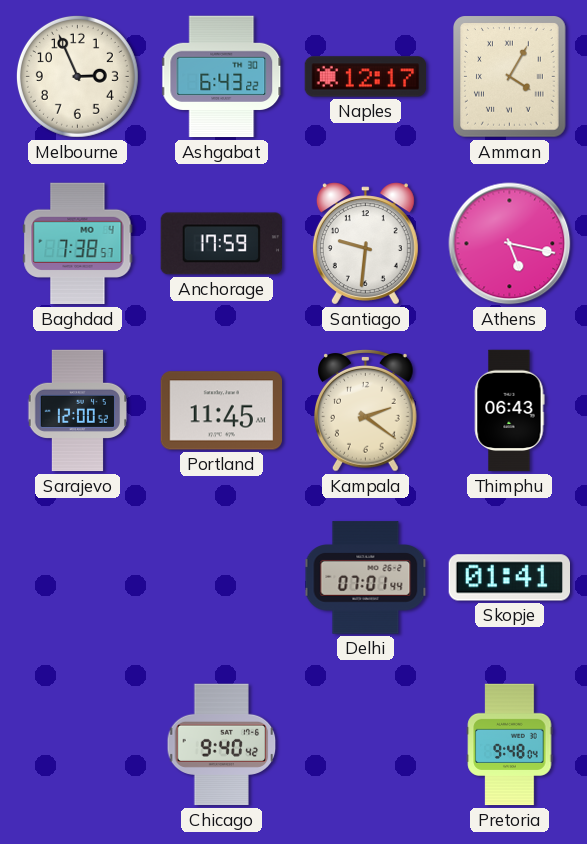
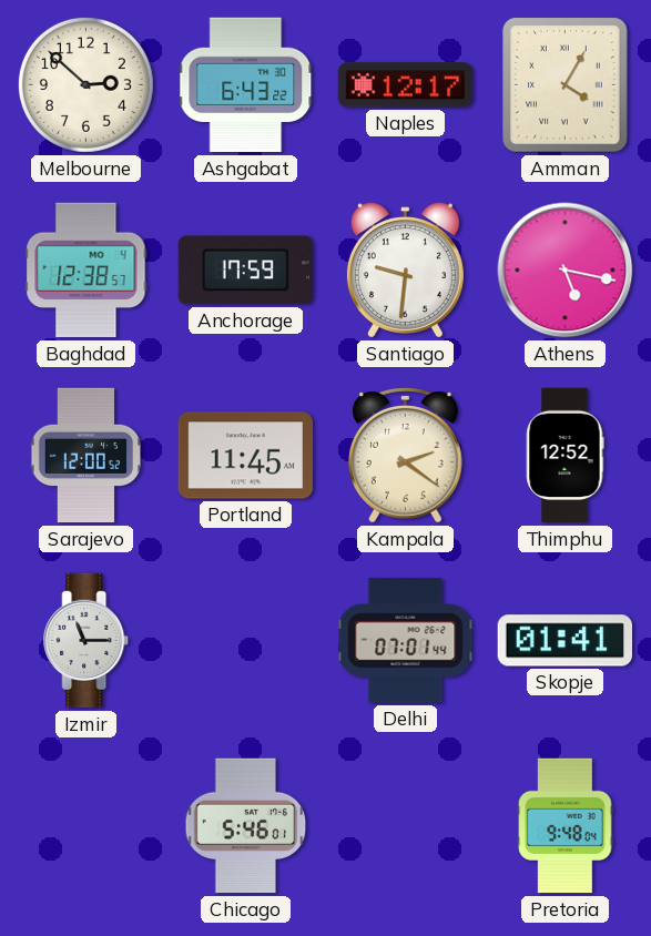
Melbourne: 2:56 -> 2:52 (85, 84)
Baghdad: 7:38 -> 12:38 (87, 271)
Thimphu: 06:43 -> 12:52 (564, 456)
Izmir: none -> 11:15 (87, 641)
Chicago: 9:40 -> 5:46 (246, 826)
